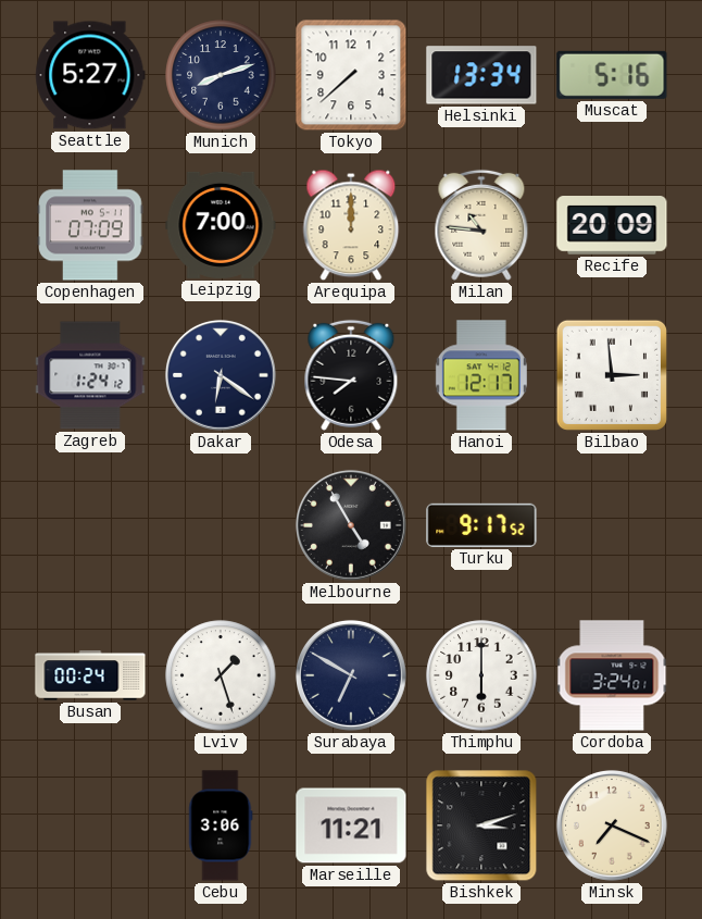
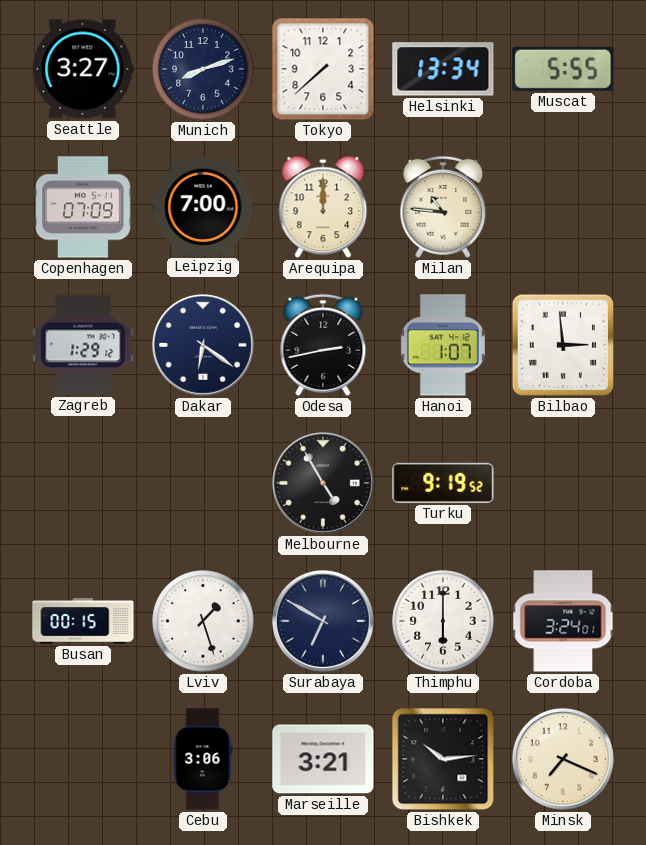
Seattle: 5:27 -> 3:27 (83, 69)
Muscat: 5:16 -> 5:55 (563, 69)
Recife: 20:09 -> none (612, 226)
Zagreb: 1:24 -> 1:29 (83, 345)
Odesa: 7:46 -> 2:43 (323, 345)
Hanoi: 12:17 -> 1:07 (443, 345)
Turku: 9:17 -> 9:19 (443, 483)
Busan: 00:24 -> 00:15 (83, 621)
Marseille: 11:21 -> 3:21 (323, 759)
Bishkek: 3:12 -> 10:14 (443, 759)
